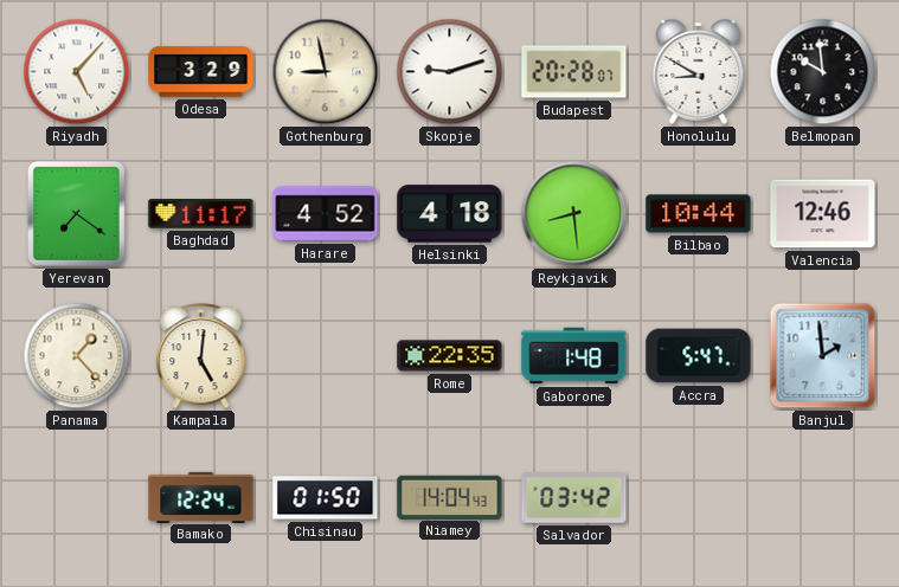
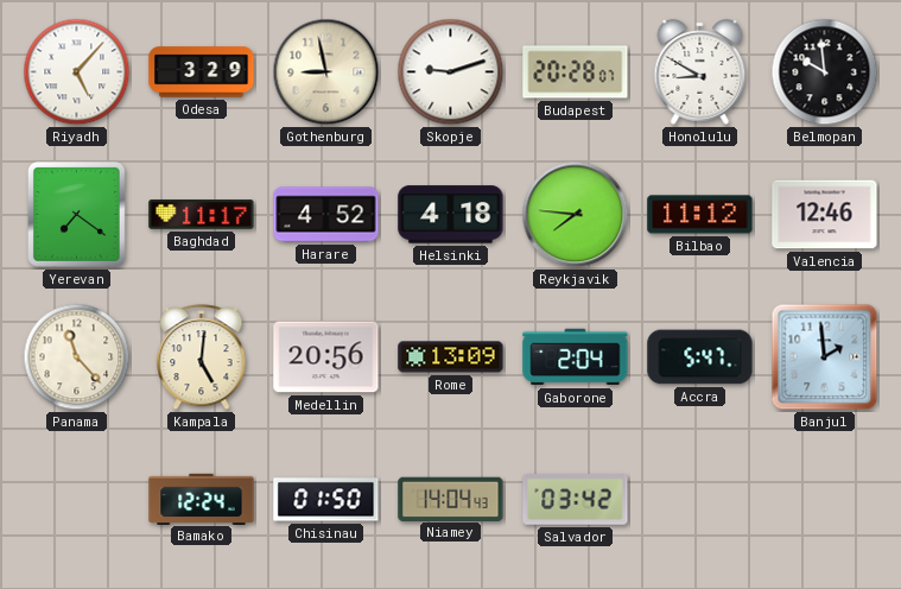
Reykjavik: 8:29 -> 7:46 (576, 215)
Bilbao: 10:44 -> 11:12 (700, 215)
Panama: 1:23 -> 11:23 (77, 357)
Medellin: none -> 20:56 (326, 357)
Rome: 22:35 -> 13:09 (451, 357)
Gaborone: 1:48 -> 2:04 (576, 357)
